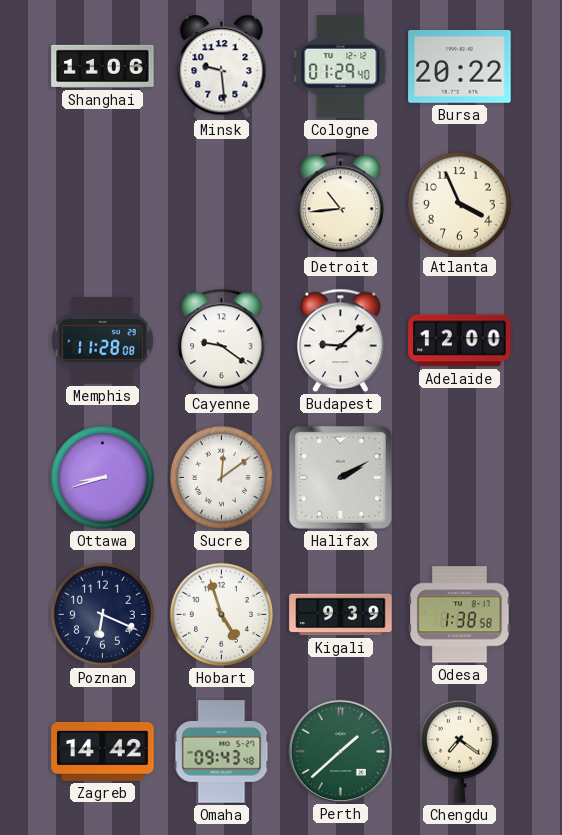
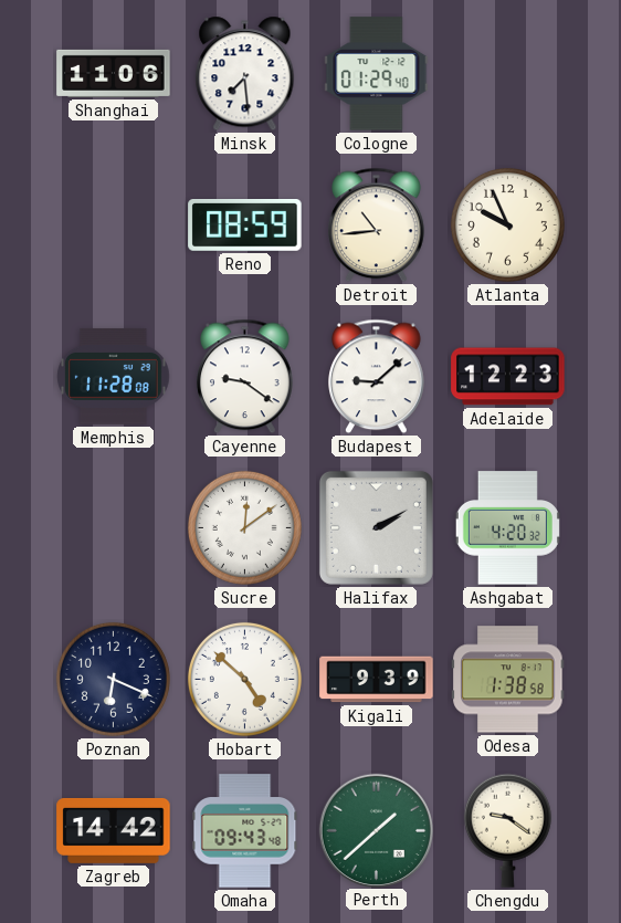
Minsk: 9:29 -> 7:29 (245, 74)
Bursa: 20:22 -> none (460, 67)
Reno: none -> 08:59 (245, 225)
Atlanta: 3:56 -> 9:56 (507, 224)
Adelaide: 12:00 -> 12:23 (508, 377)
Ottawa: 8:42 -> none (102, 477)
Ashgabat: none -> 4:20 (507, 528)
Hobart: 4:57 -> 4:52 (244, 679)
Chengdu: 7:21 -> 9:21 (507, 830)
